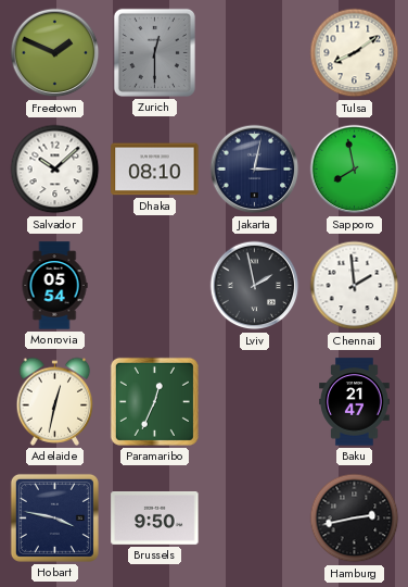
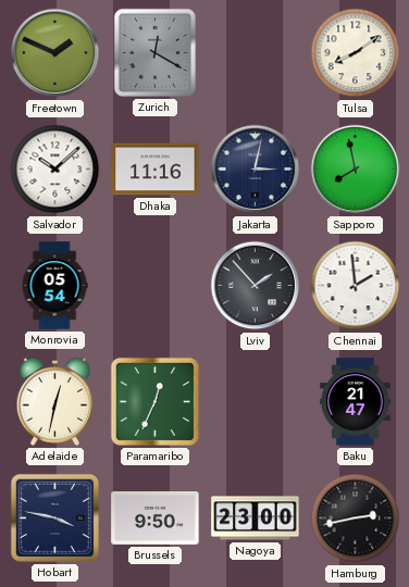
Zurich: 12:30 -> 12:20 (154, 52)
Dhaka: 08:10 -> 11:16 (156, 170)
Lviv: 1:58 -> 1:53 (256, 286)
Nagoya: none -> 23:00 (256, 519)
